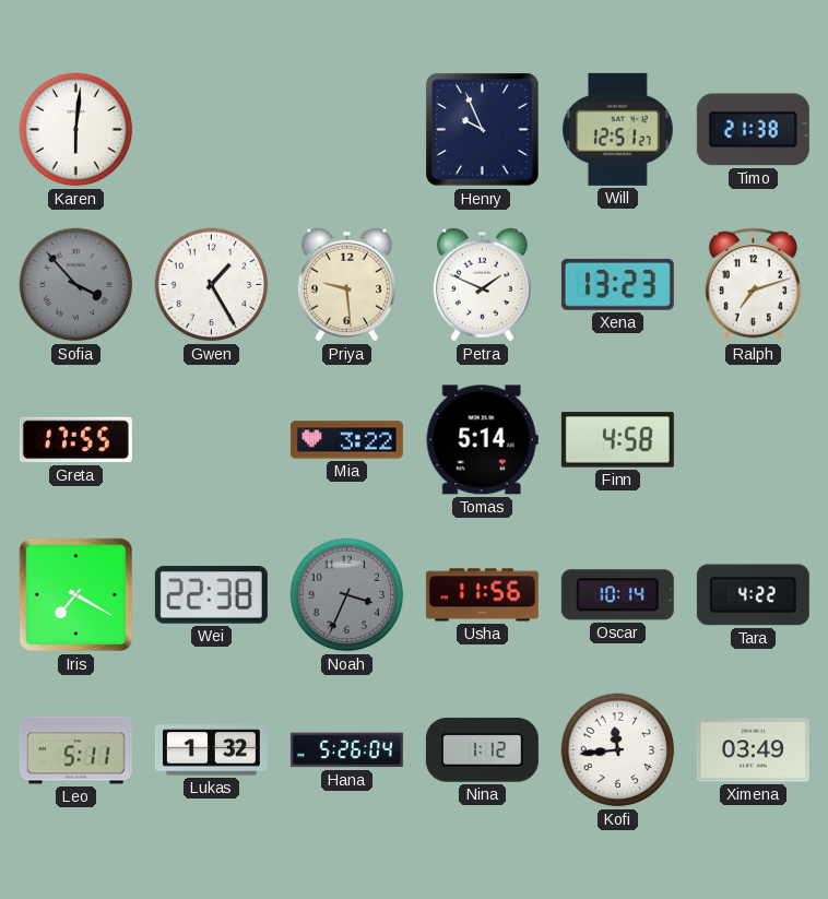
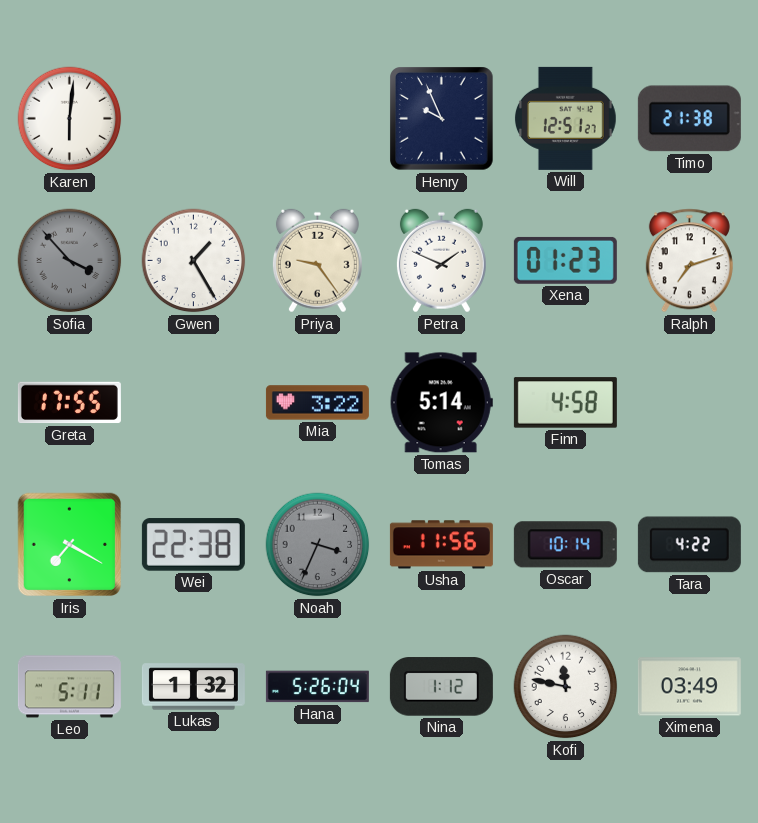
Priya: 9:29 -> 9:24 (317, 261)
Xena: 13:23 -> 01:23 (565, 260)
Kofi: 11:44 -> 11:47 (566, 687)
